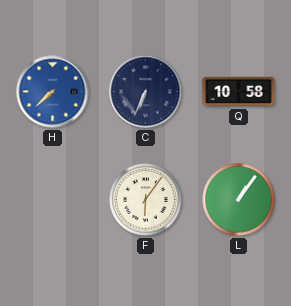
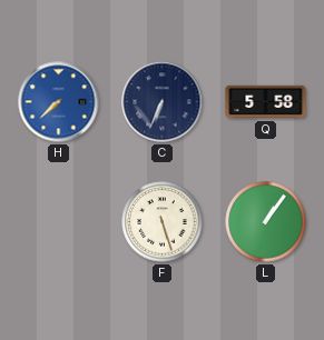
Q: 10:58 -> 5:58 (266, 102)
F: 6:06 -> 5:27 (163, 222)
